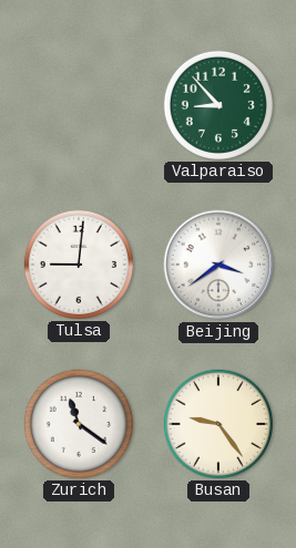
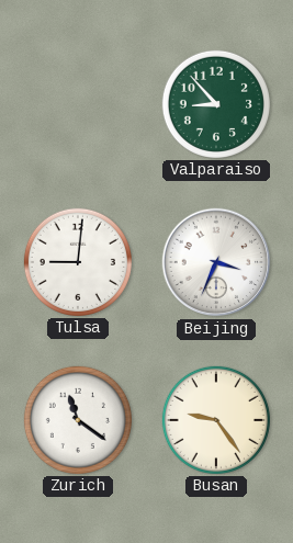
Beijing: 3:39 -> 3:34 (216, 262)
